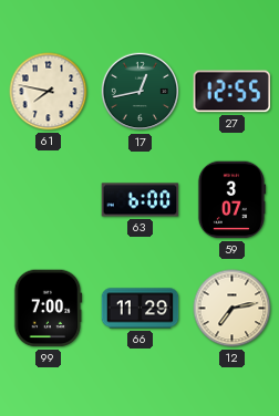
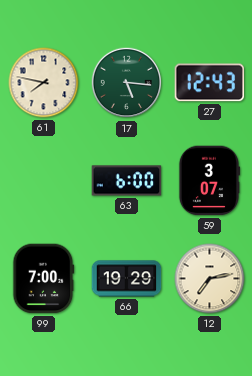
17: 12:43 -> 5:16 (127, 83)
27: 12:55 -> 12:43 (210, 83)
66: 11:29 -> 19:29 (127, 279)
